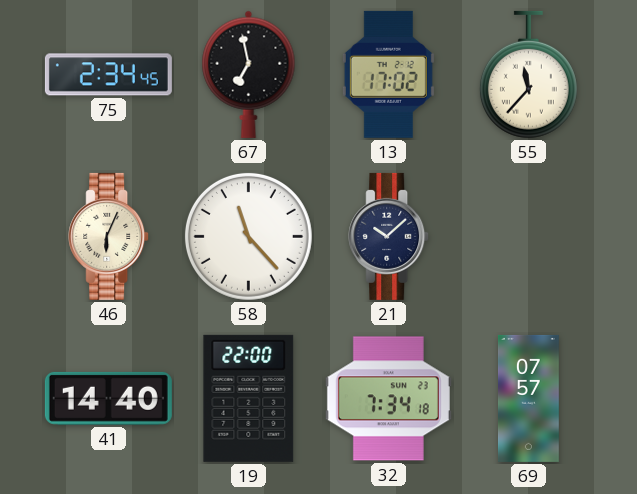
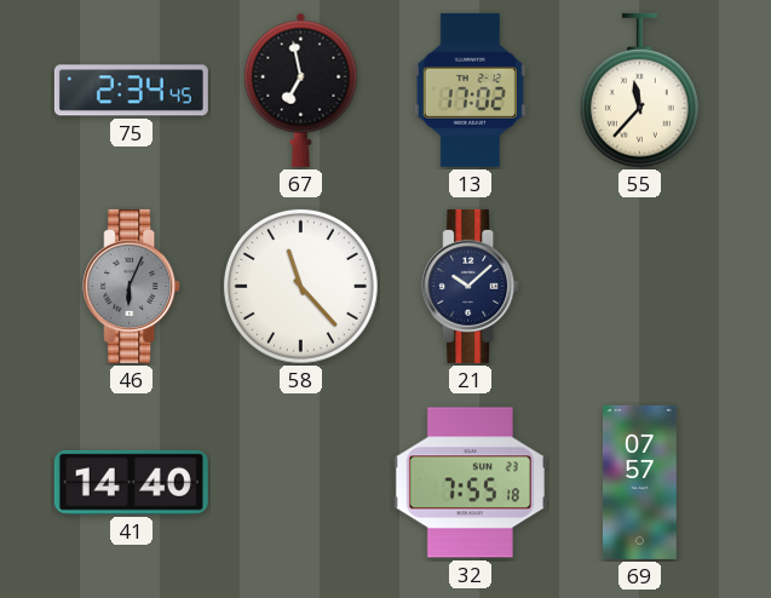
46 dial: cream -> grey (132, 286)
19: 22:00 -> none (249, 398)
32: 7:34 -> 7:55 (470, 483)
